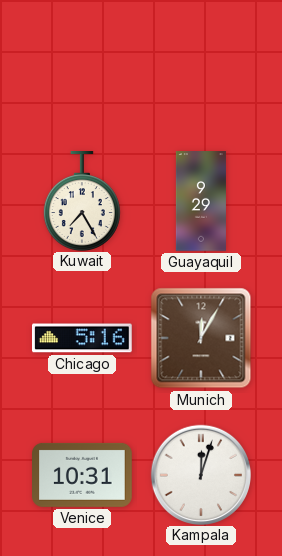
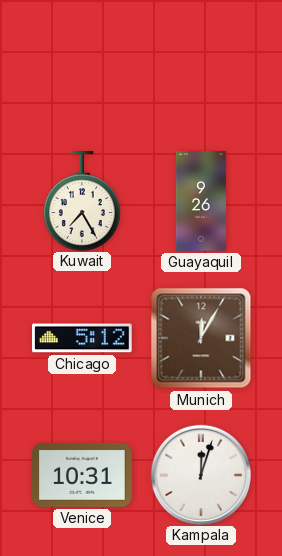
Guayaquil: 9:29 -> 9:26 (201, 201)
Chicago: 5:16 -> 5:12 (83, 338)
